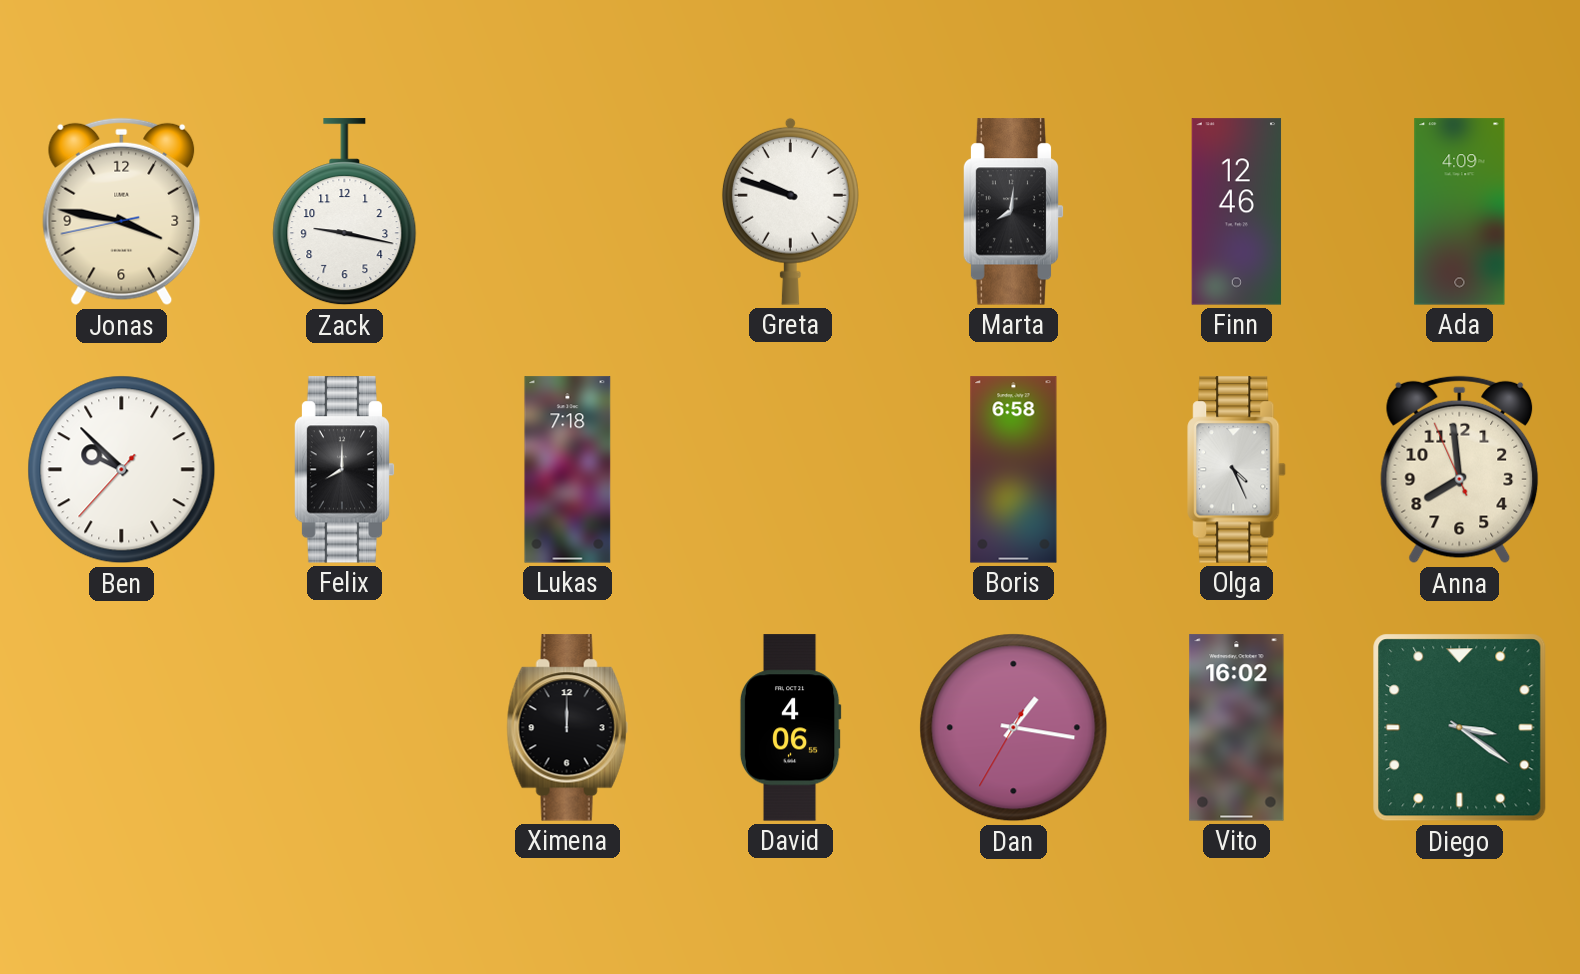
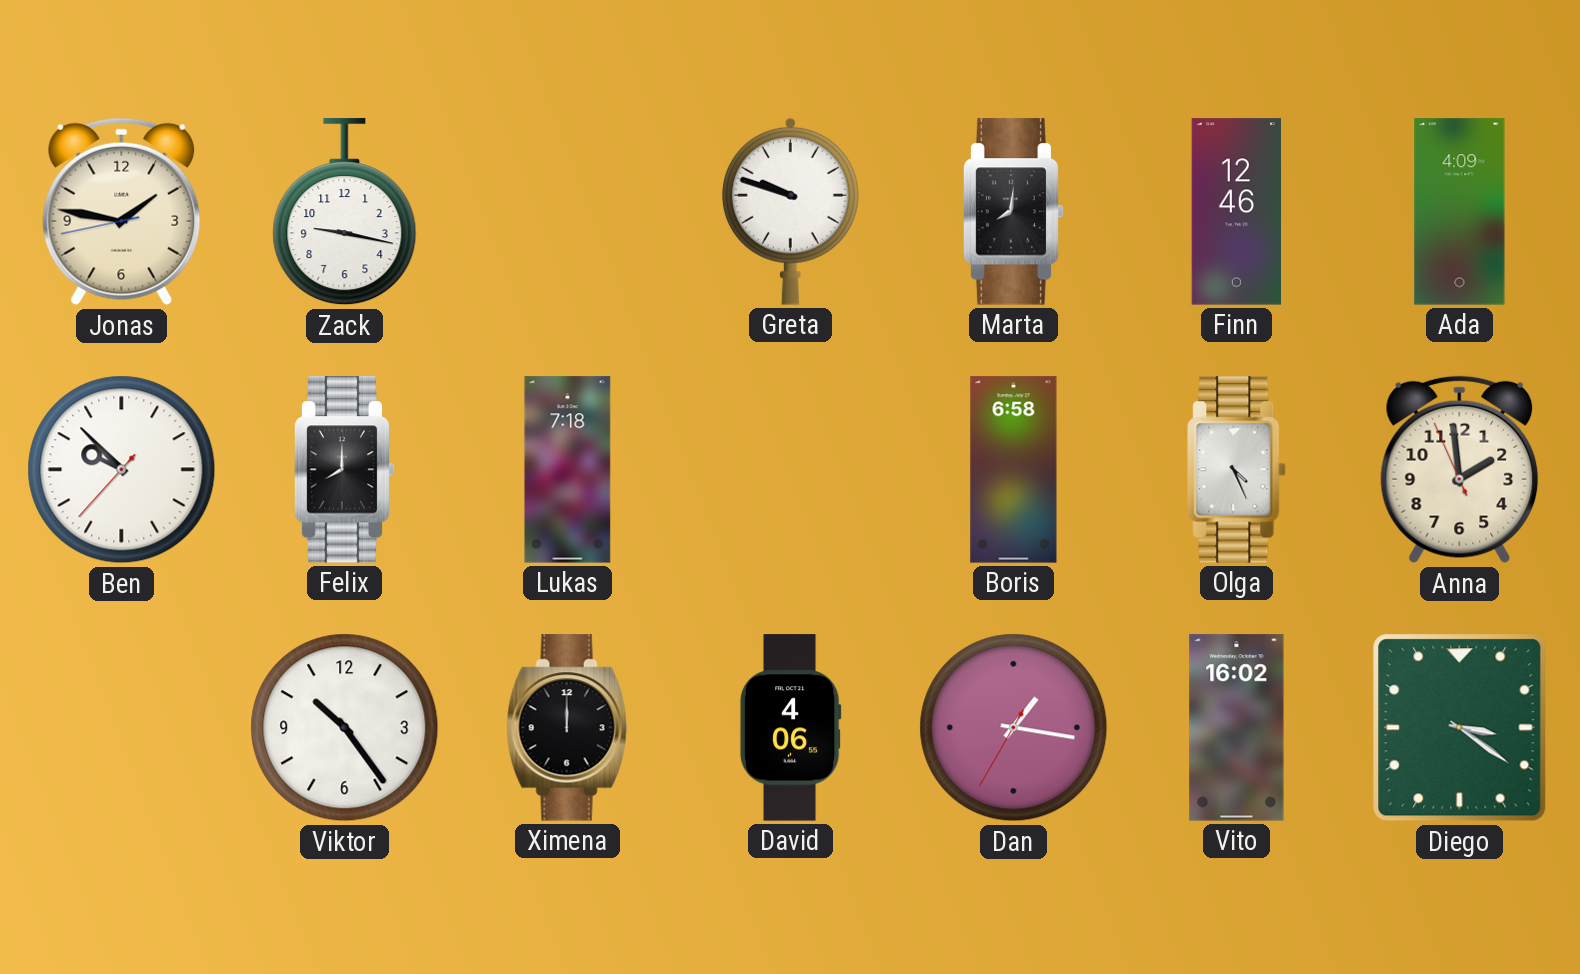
Jonas: 3:46 -> 1:46 (122, 212)
Anna: 7:58 -> 1:58 (1460, 470)
Viktor: none -> 10:24 (345, 728)
